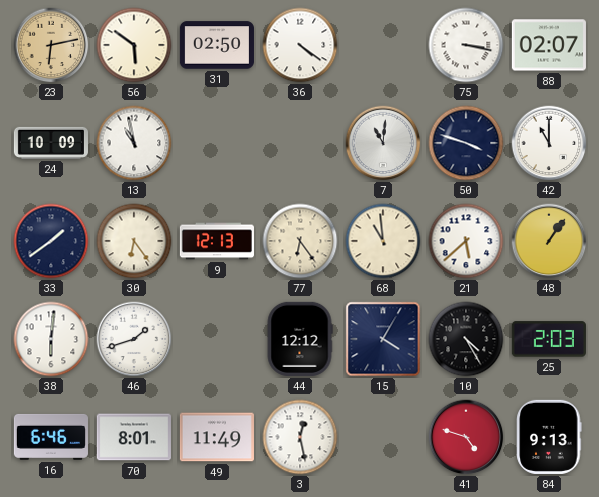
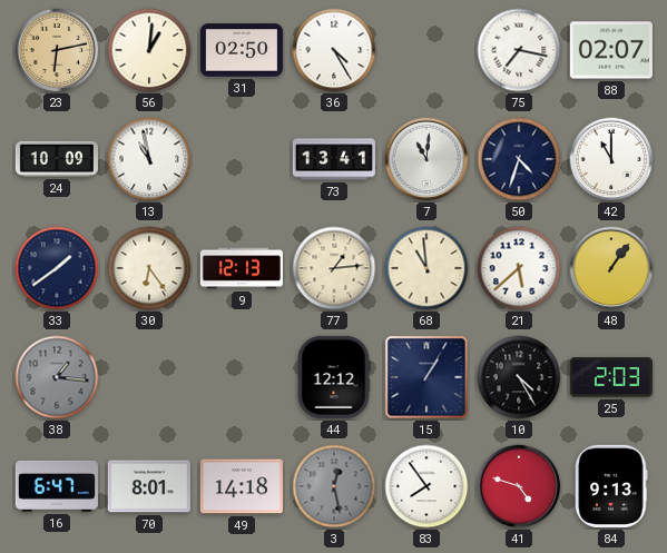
56: 5:51 -> 1:01 (149, 50)
36: 4:21 -> 4:25 (334, 50)
75: 3:17 -> 7:17 (519, 50)
73: none -> 13:41 (334, 159)
50: 3:48 -> 4:33 (519, 159)
77: 6:24 -> 1:14 (334, 268)
38: 6:01 -> 1:16 (57, 377)
38 dial: white -> grey (57, 377)
46: 1:42 -> none (134, 339)
15: 4:05 -> 1:05 (426, 377)
16: 6:46 -> 6:47 (57, 486)
49: 11:49 -> 14:18 (242, 486)
3 dial: white -> grey (334, 486)
83: none -> 7:54 (426, 486)
